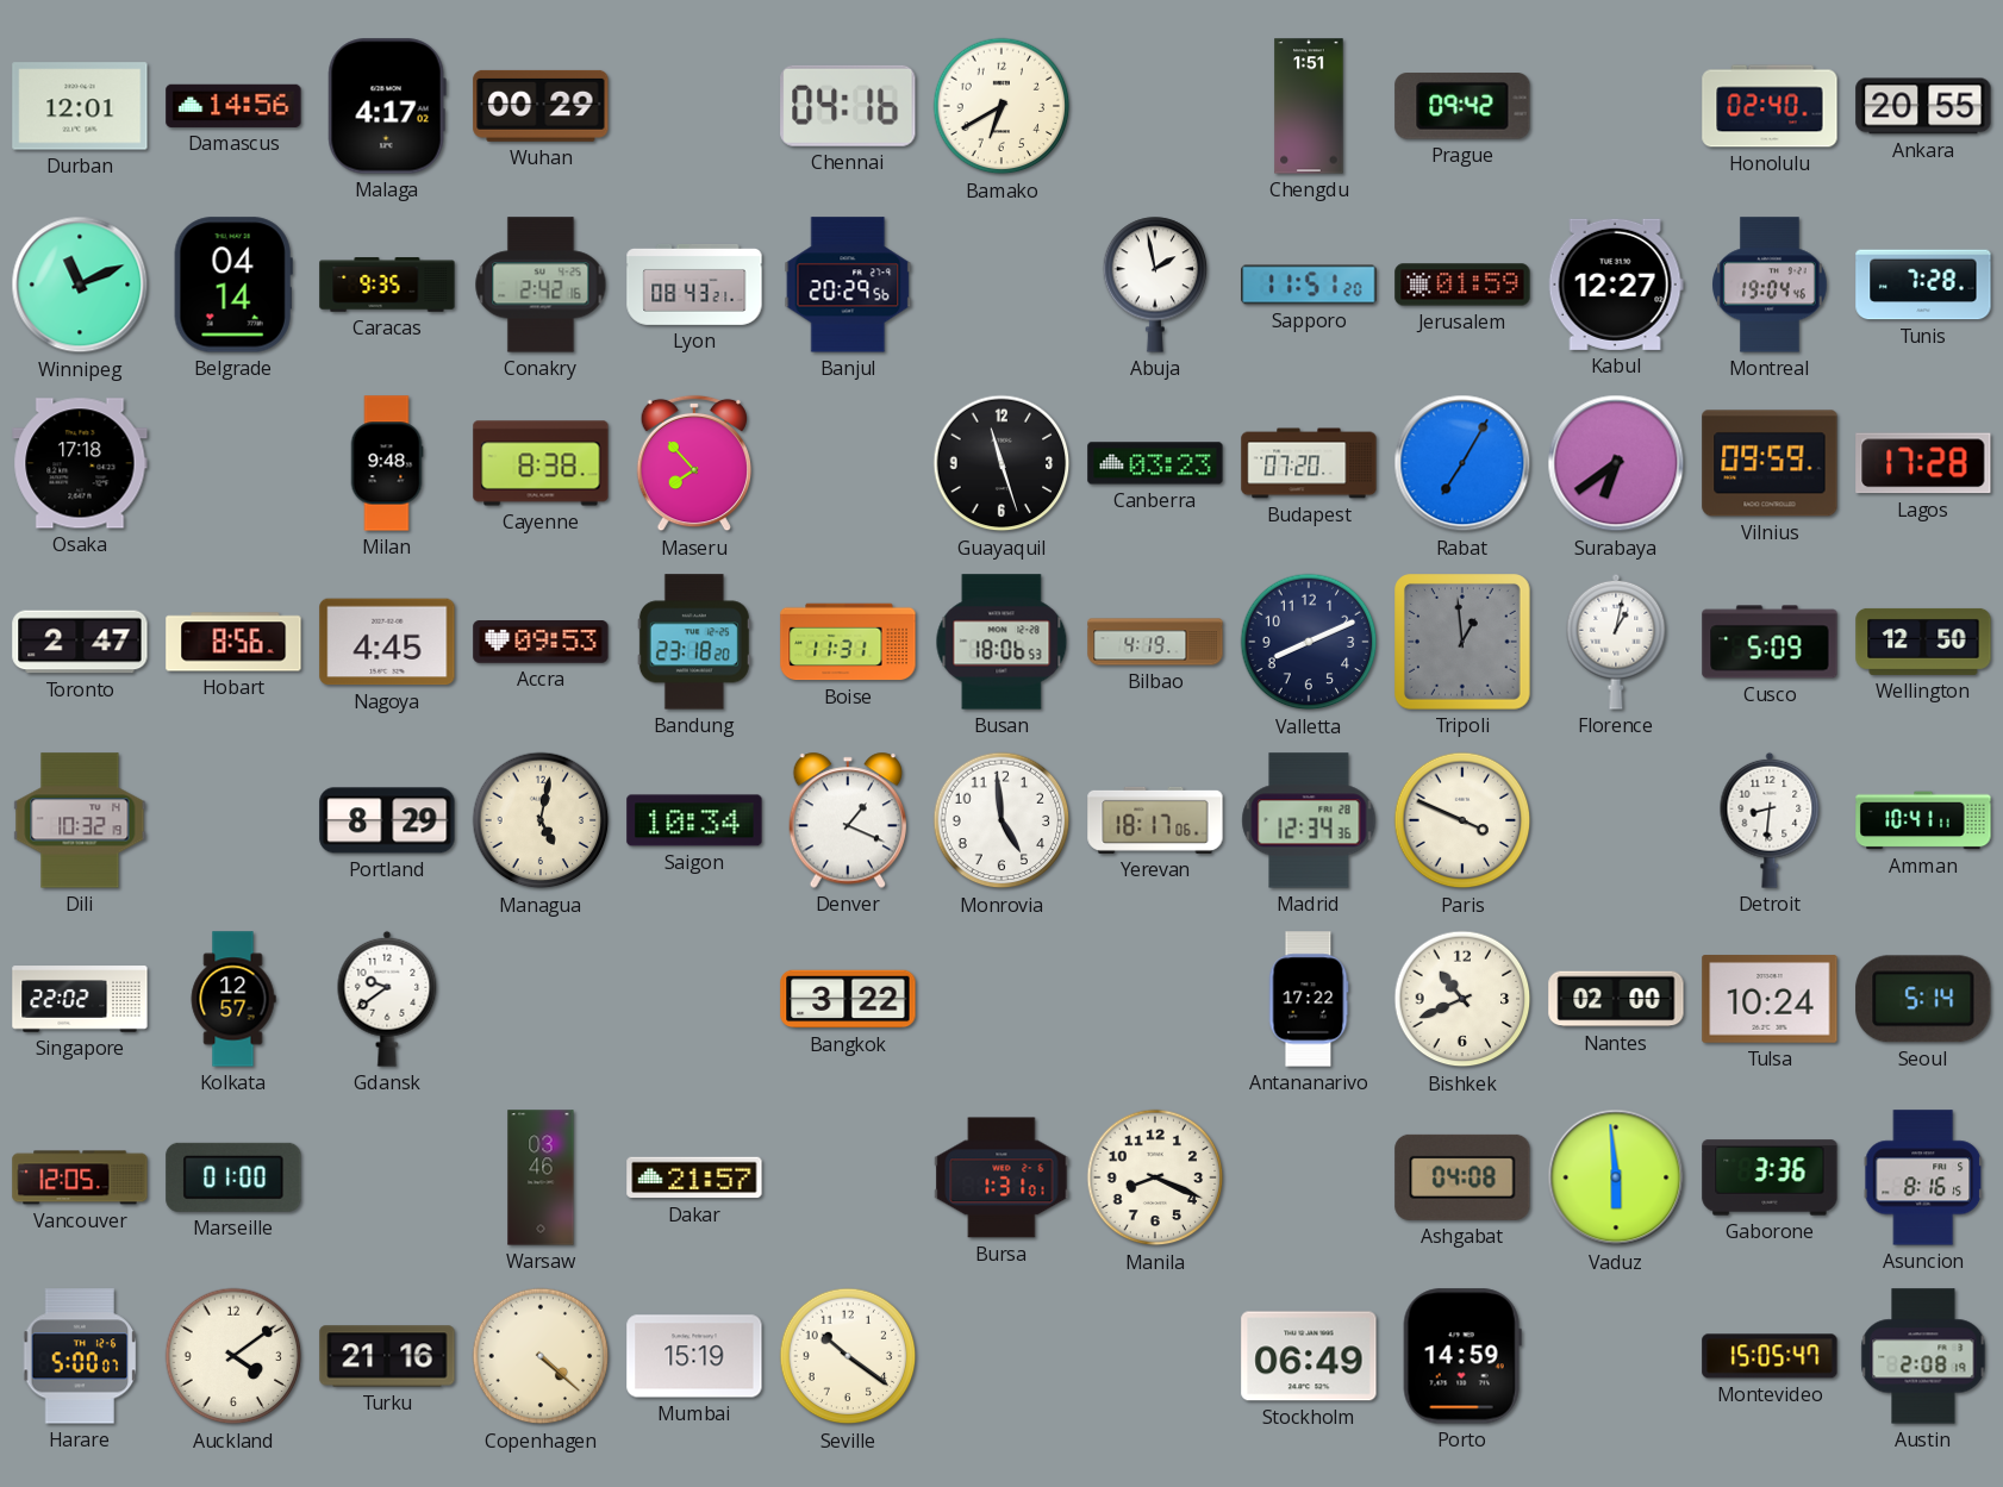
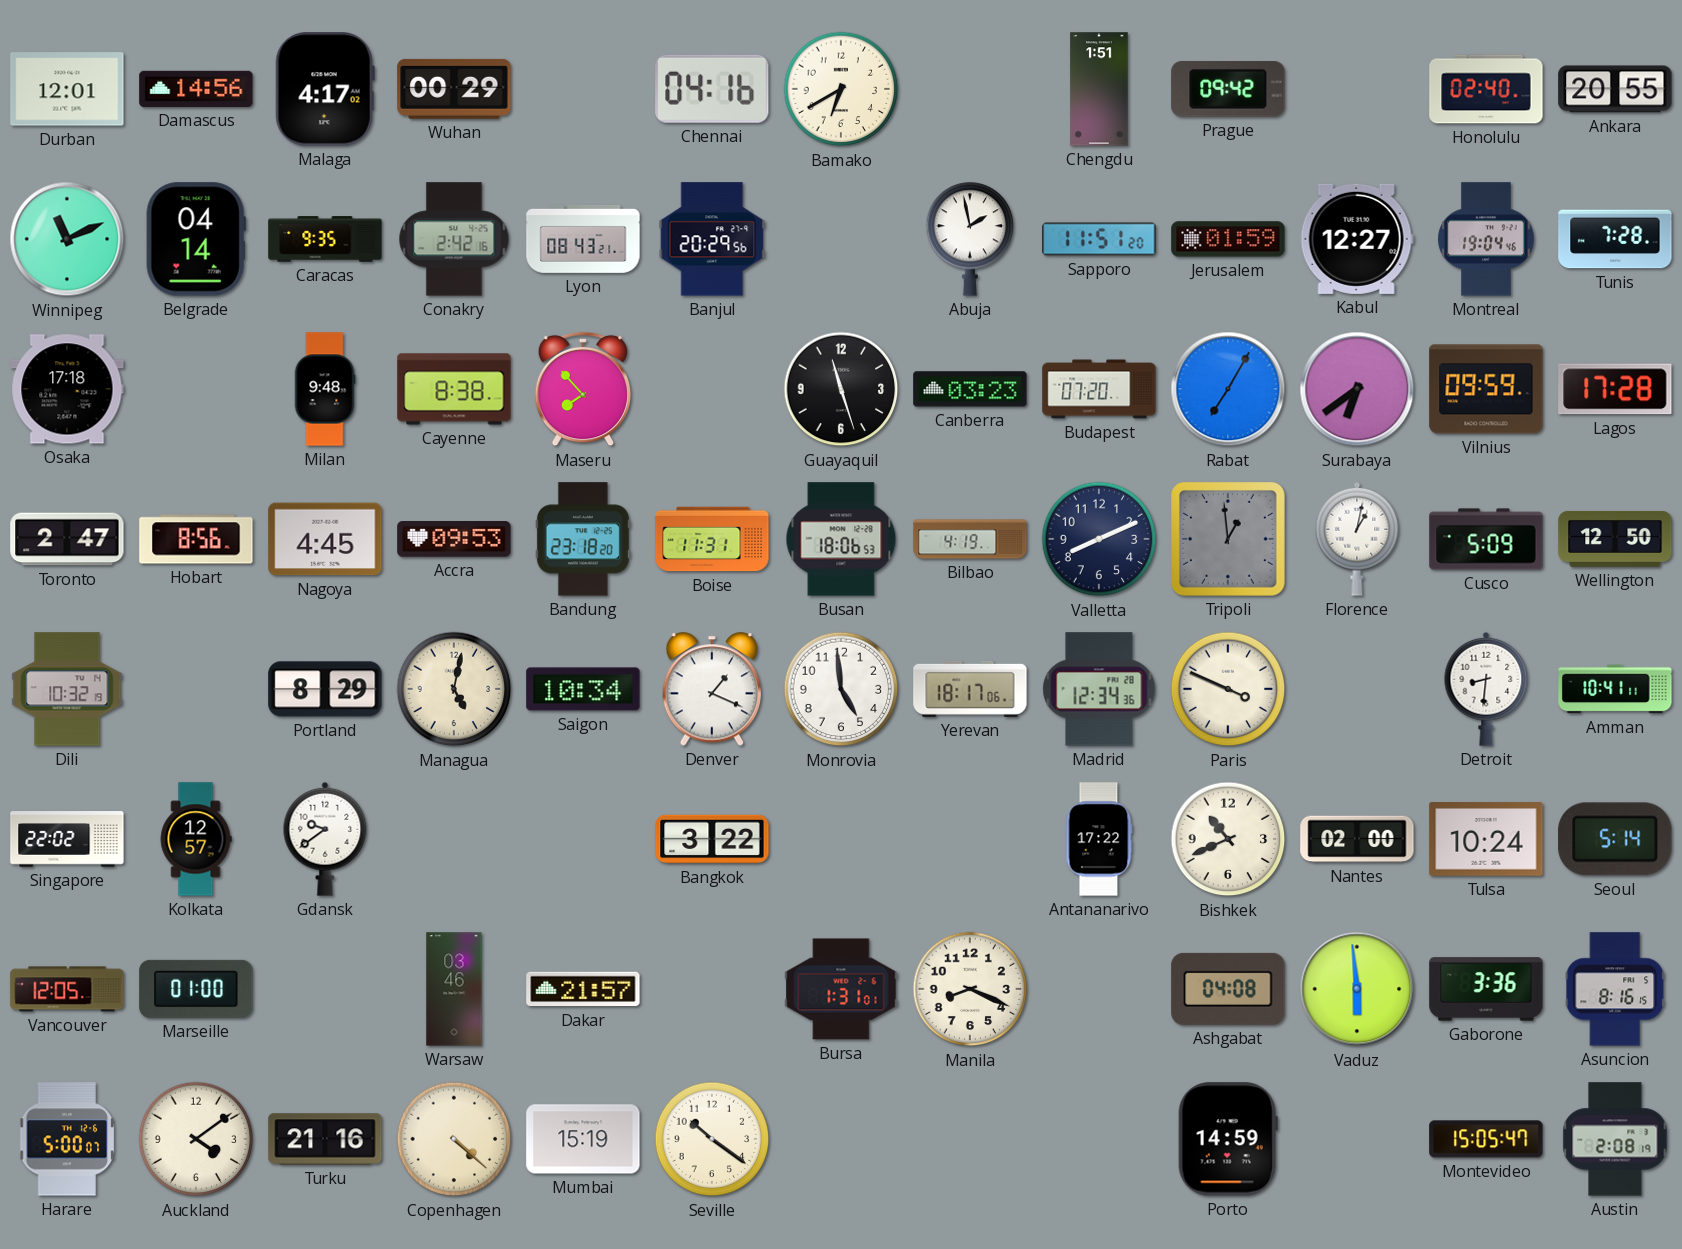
Stockholm: 06:49 -> none (1309, 1356)
